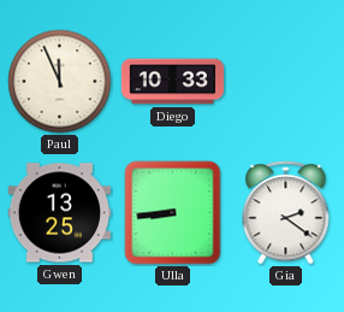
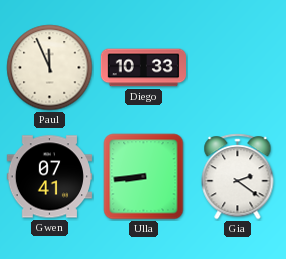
Gwen: 13:25 -> 07:41 (49, 177)
